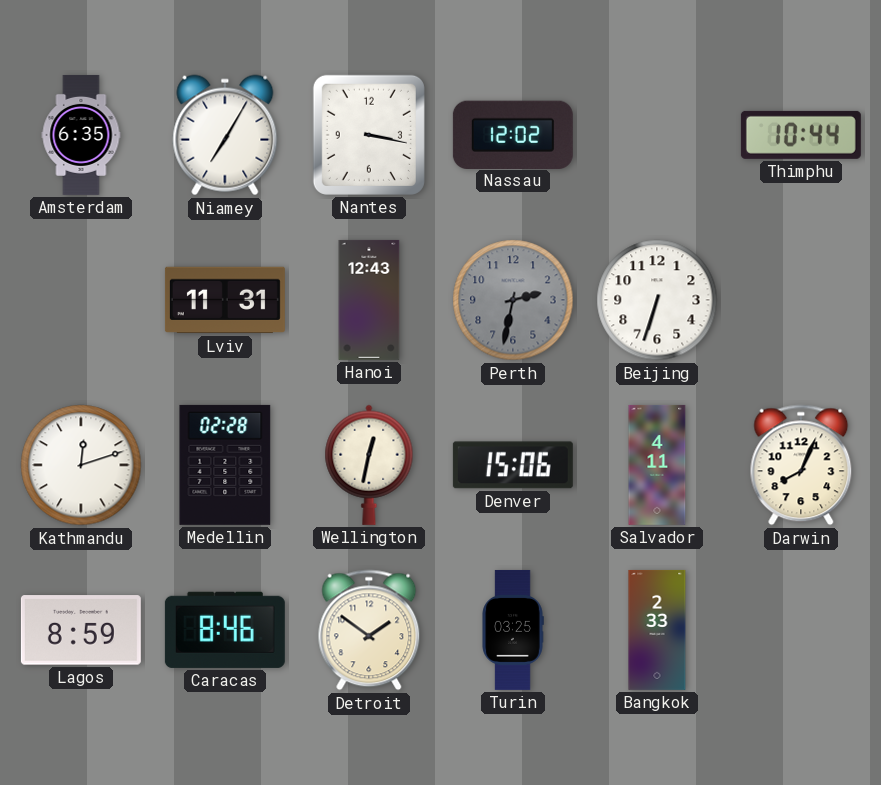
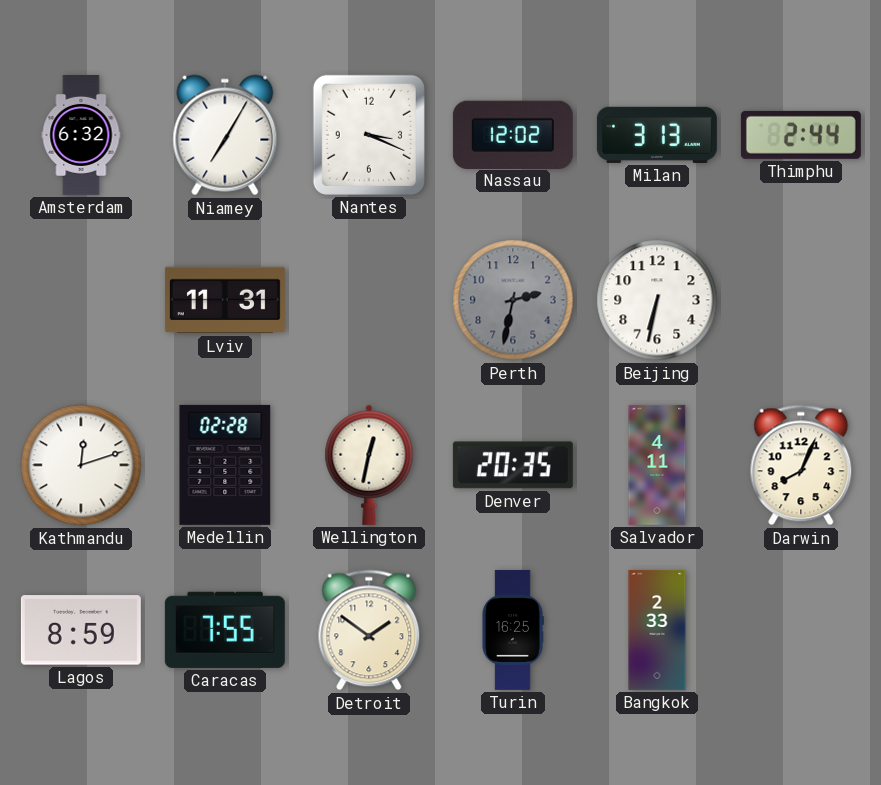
Amsterdam: 6:35 -> 6:32 (81, 135)
Nantes: 3:17 -> 3:19 (369, 135)
Milan: none -> 3:13 (657, 135)
Thimphu: 10:44 -> 2:44 (801, 135)
Hanoi: 12:43 -> none (369, 300)
Beijing: 6:33 -> 6:32 (657, 300)
Denver: 15:06 -> 20:35 (513, 465)
Caracas: 8:46 -> 7:55 (225, 630)
Turin: 03:25 -> 16:25 (513, 630)
